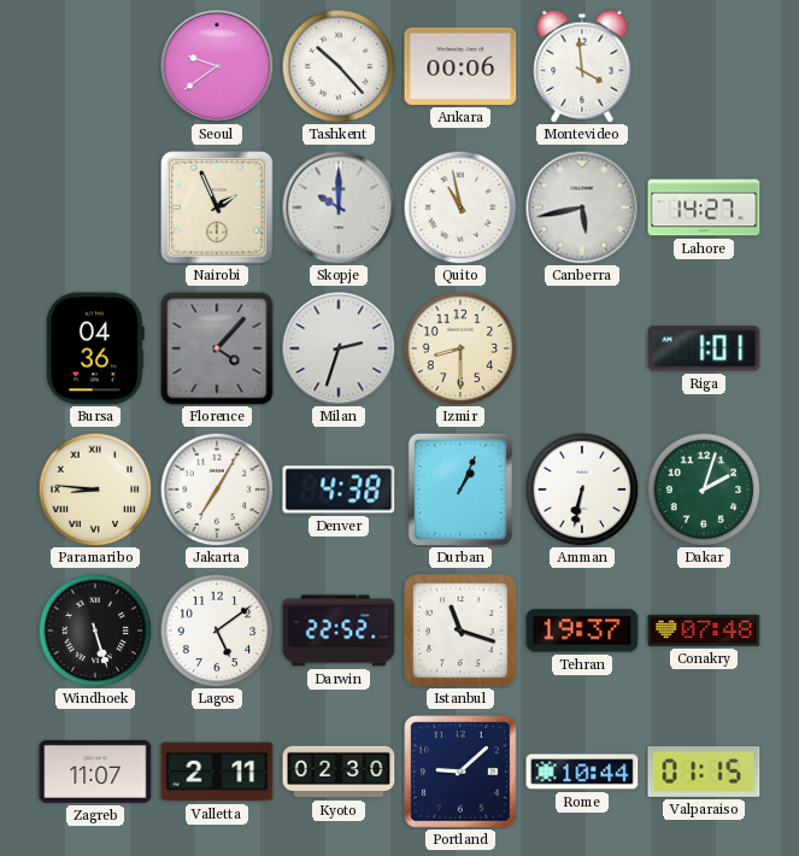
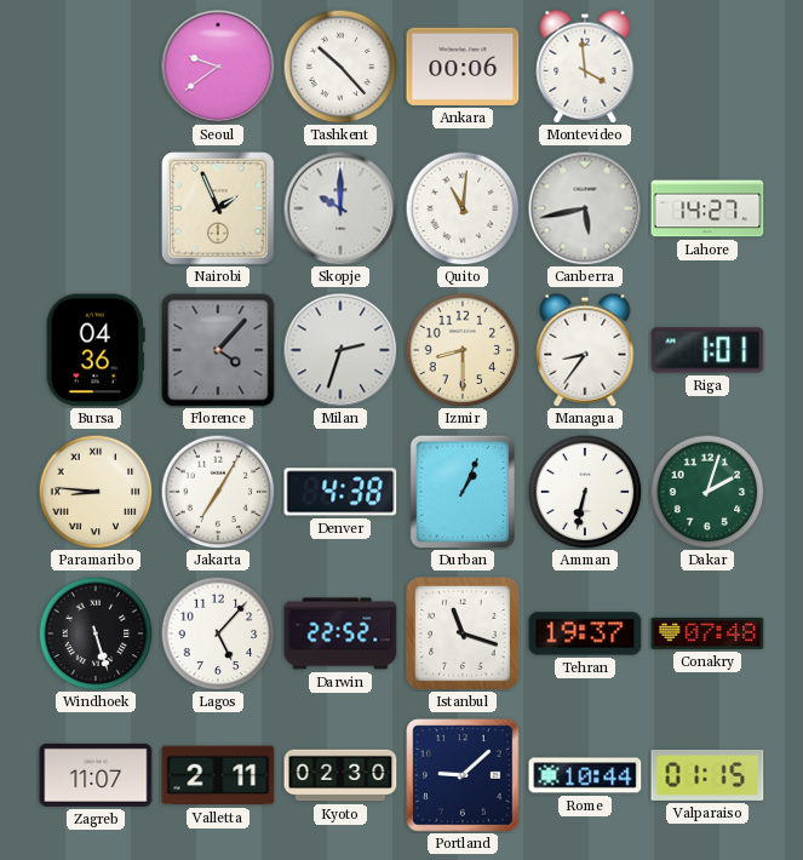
Quito: 10:58 -> 11:01 (463, 208)
Managua: none -> 8:36 (585, 350)
Lagos: 5:09 -> 5:07 (218, 633)
